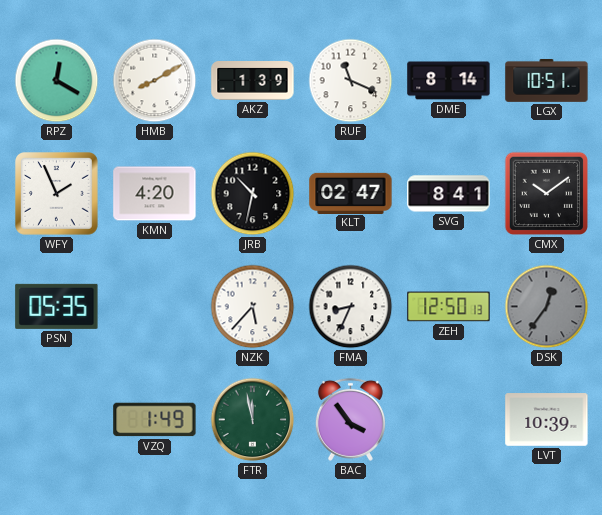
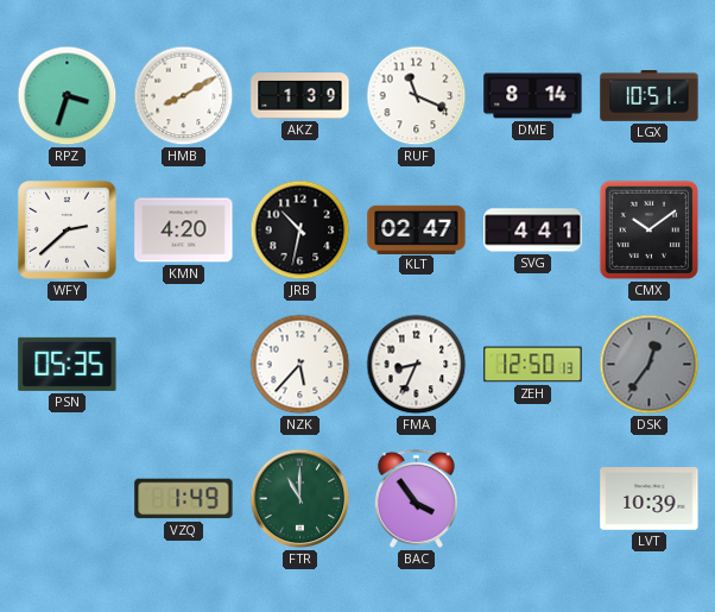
RPZ: 12:20 -> 3:33 (68, 96)
WFY: 1:56 -> 2:38 (68, 231)
SVG: 8:41 -> 4:41 (533, 231)
FTR: 11:58 -> 11:00 (300, 499)
